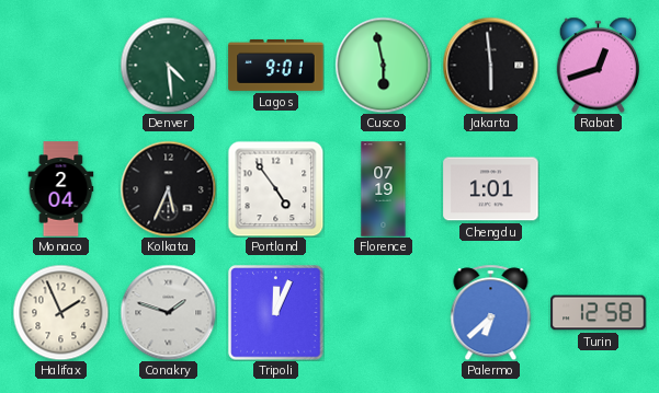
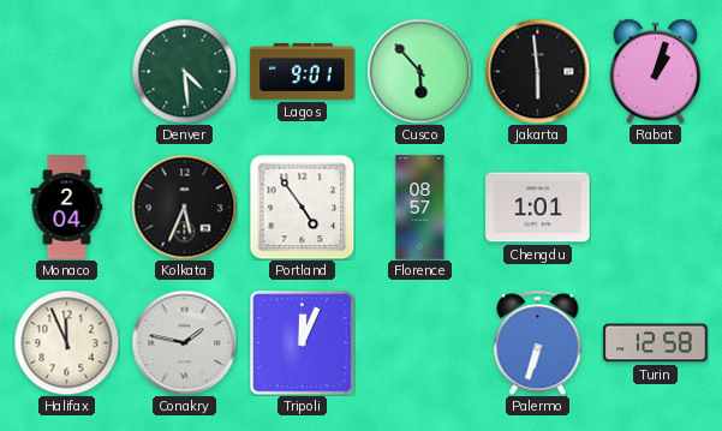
Cusco: 5:58 -> 5:53 (419, 71)
Rabat: 12:42 -> 1:03 (656, 71)
Florence: 07:19 -> 08:57 (420, 208)
Halifax: 1:56 -> 11:56 (66, 342)
Conakry: 1:48 -> 1:47 (184, 342)
Palermo: 6:38 -> 6:33 (538, 342)
